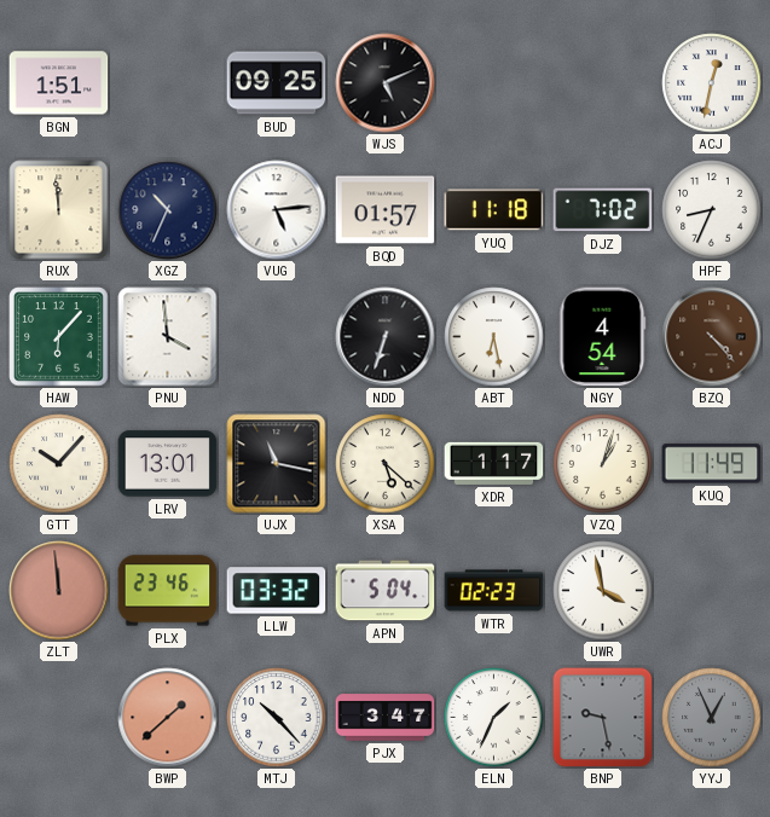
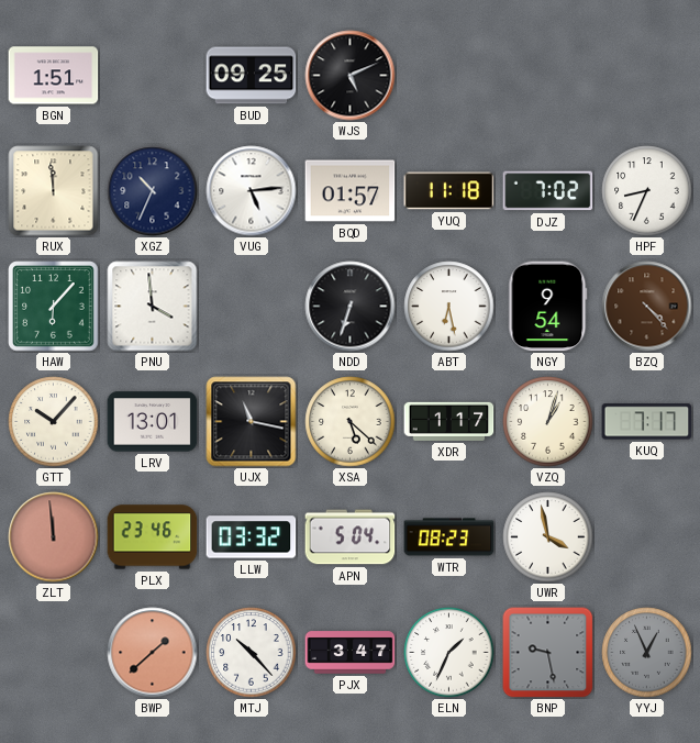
ACJ: 12:32 -> none (712, 83)
NGY: 4:54 -> 9:54 (548, 307)
KUQ: 11:49 -> 7:17 (647, 422)
WTR: 02:23 -> 08:23 (449, 537)
